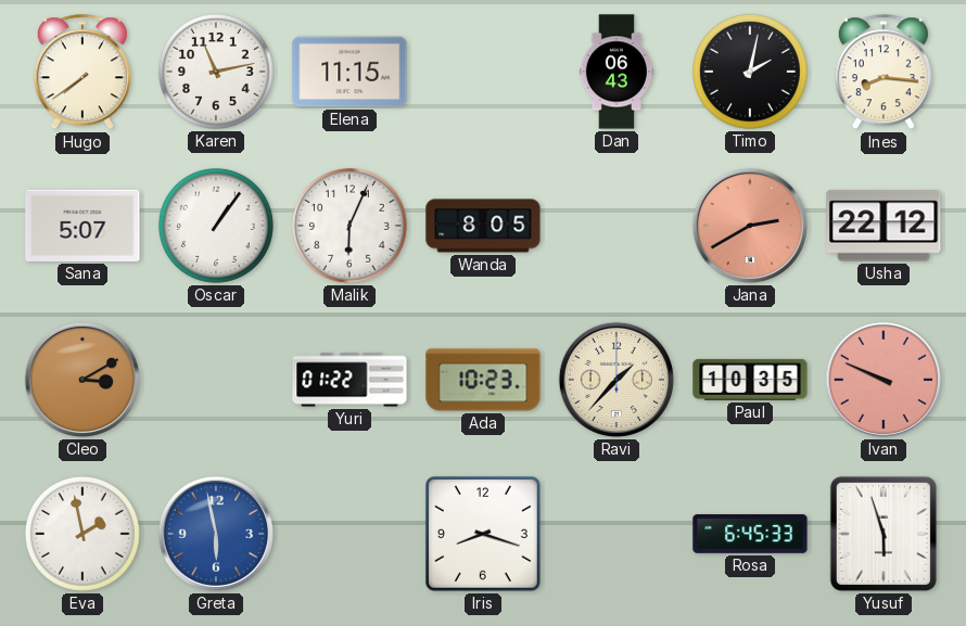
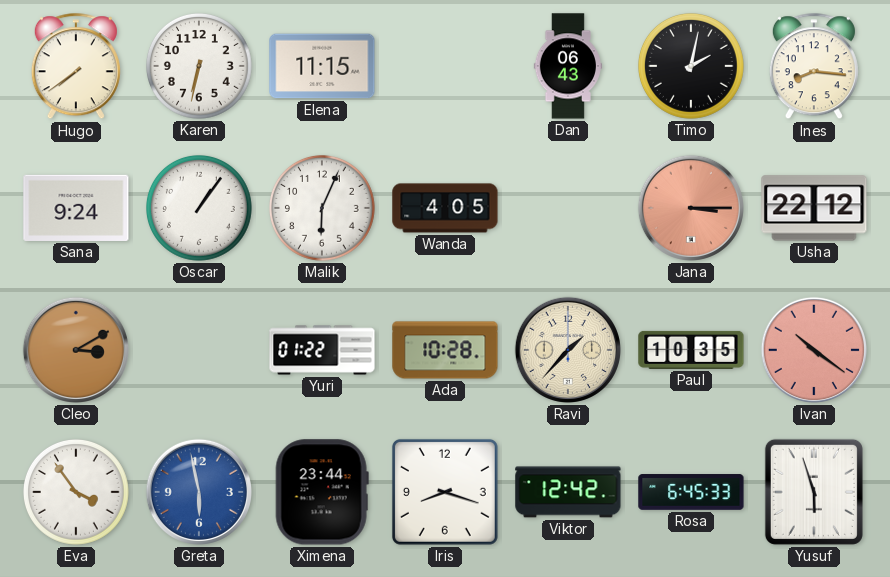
Karen: 11:13 -> 6:32 (200, 67)
Sana: 5:07 -> 9:24 (76, 208)
Wanda: 8:05 -> 4:05 (445, 208)
Jana: 2:40 -> 3:15 (691, 208)
Ada: 10:23 -> 10:28 (445, 350)
Ivan: 9:49 -> 10:21 (814, 350)
Eva: 1:58 -> 3:54 (77, 493)
Ximena: none -> 23:44 (322, 492)
Viktor: none -> 12:42 (568, 492)
